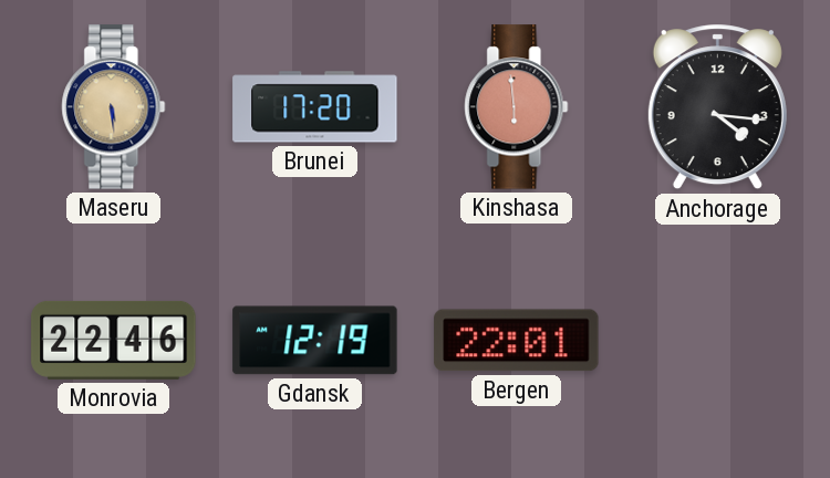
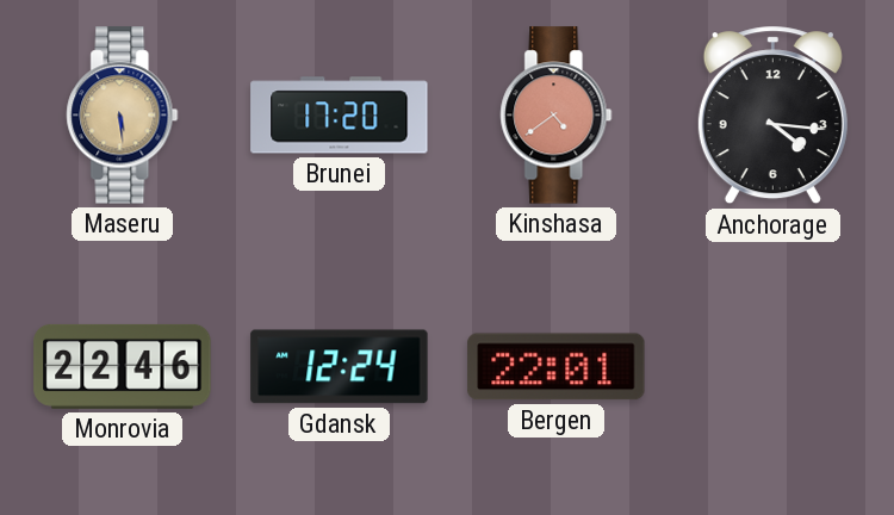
Kinshasa: 5:59 -> 4:39 (557, 116)
Gdansk: 12:19 -> 12:24 (340, 367)
